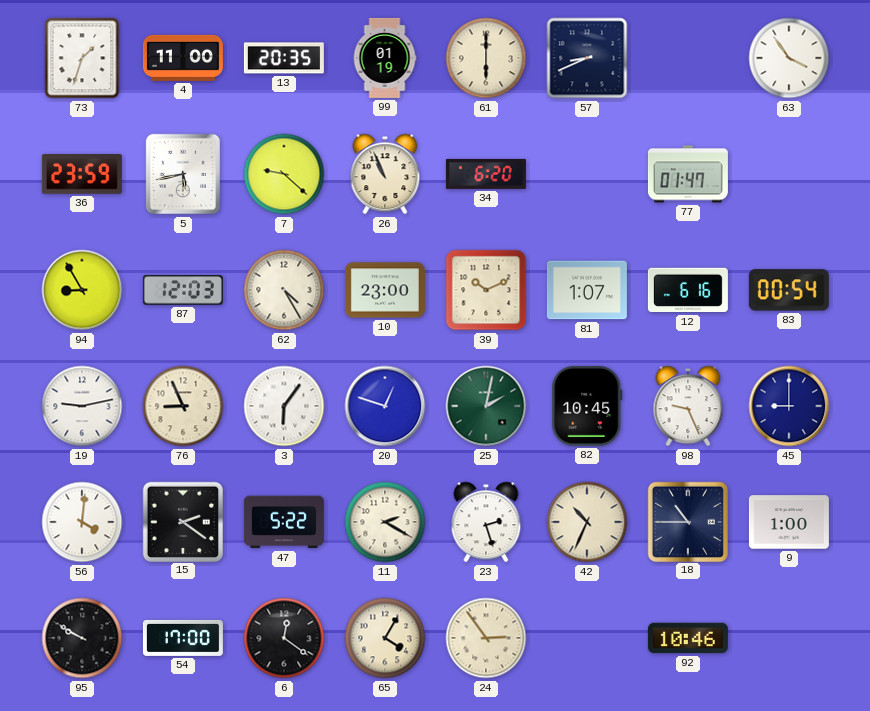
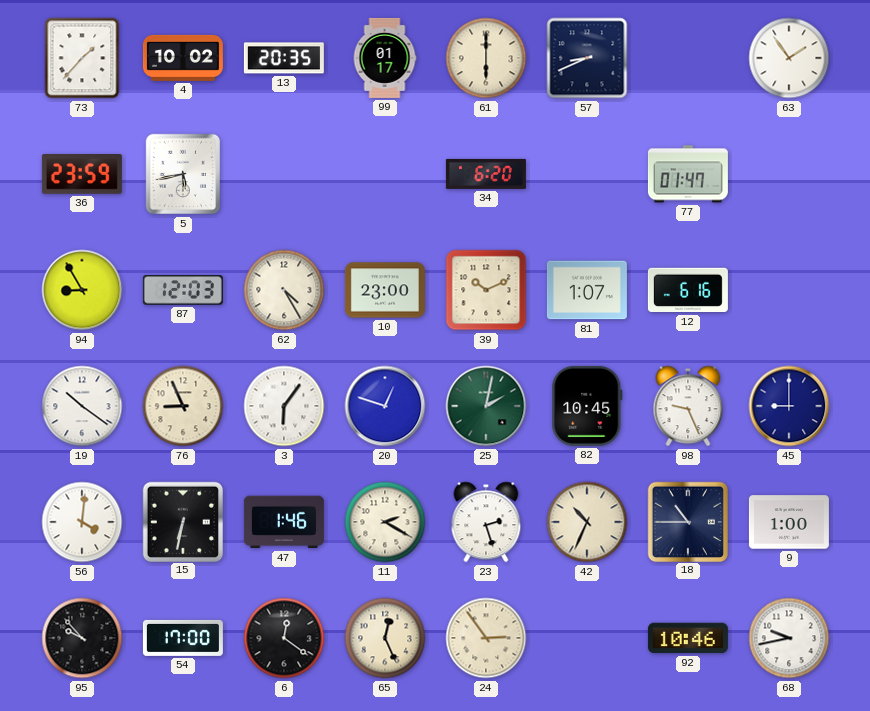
73: 1:33 -> 1:37 (82, 58)
4: 11:00 -> 10:02 (183, 58)
99: 01:19 -> 01:17 (385, 58)
63: 3:54 -> 1:54 (789, 58)
7: 9:22 -> none (284, 174)
26: 10:56 -> none (385, 174)
83: 00:54 -> none (789, 290)
19: 9:13 -> 10:21 (82, 406)
15: 2:21 -> 6:32 (182, 521)
47: 5:22 -> 1:46 (284, 522)
95: 9:50 -> 9:53 (82, 638)
65: 4:05 -> 12:26 (385, 638)
68: none -> 9:43 (789, 638)
